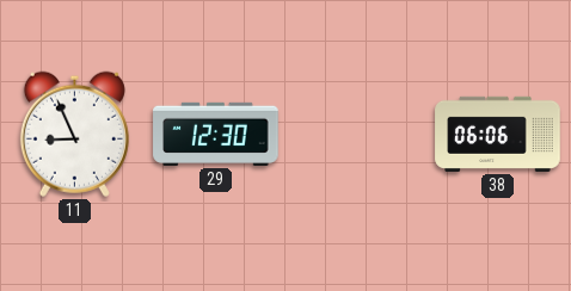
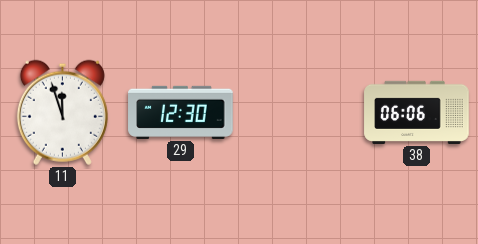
11: 8:56 -> 11:57 (62, 112)
